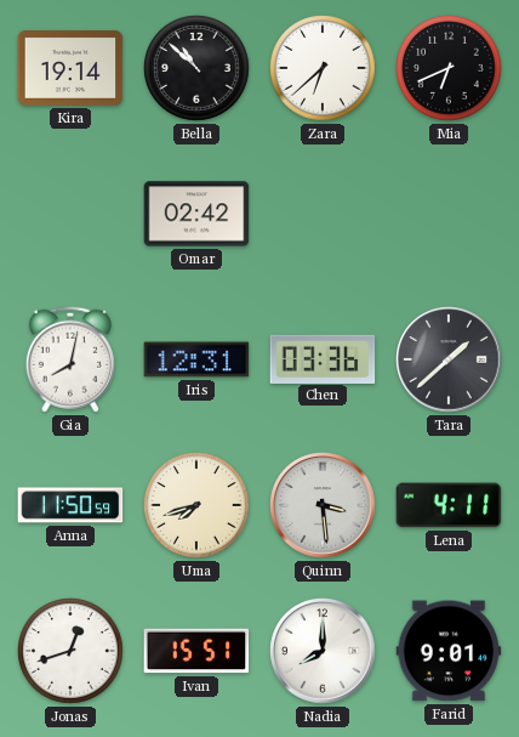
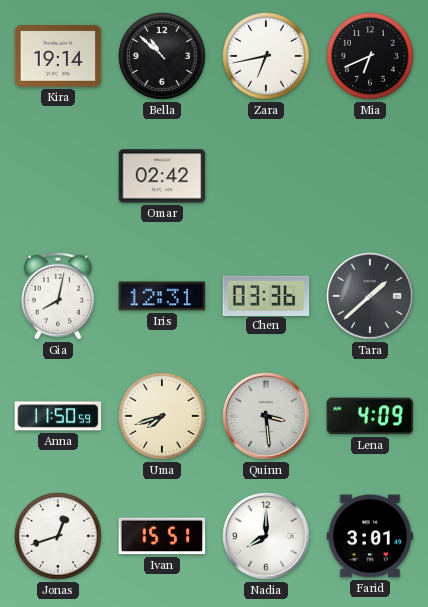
Zara: 6:38 -> 6:43 (266, 56)
Lena: 4:11 -> 4:09 (370, 416)
Farid: 9:01 -> 3:01 (370, 536)
